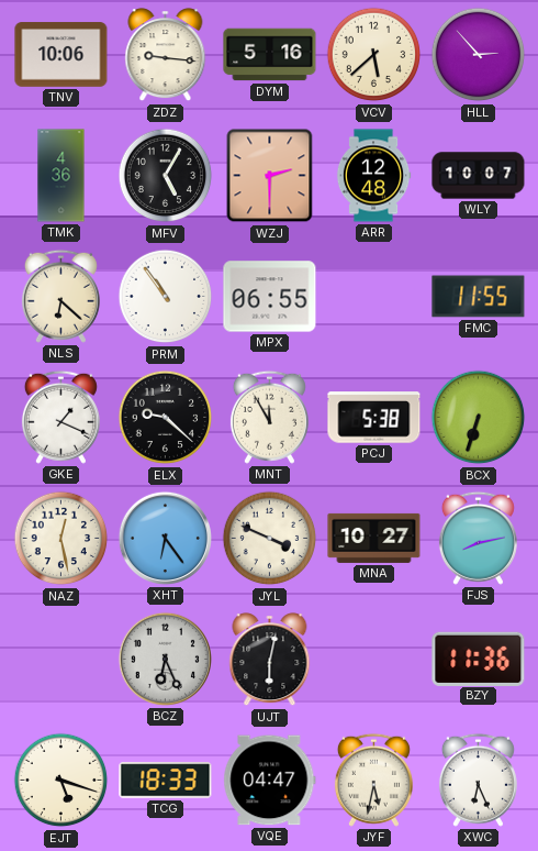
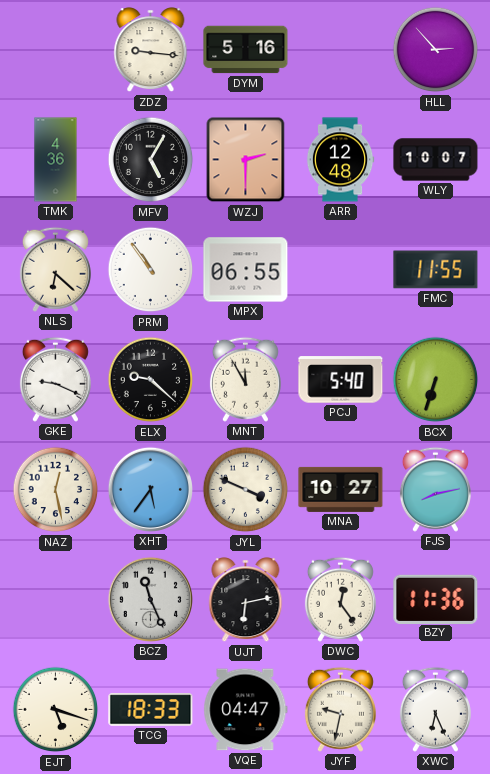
TNV: 10:06 -> none (61, 55)
VCV: 5:38 -> none (374, 55)
GKE: 1:19 -> 9:19 (55, 379)
PCJ: 5:38 -> 5:40 (341, 380)
XHT: 6:24 -> 5:36 (150, 489)
BCZ: 6:26 -> 11:26 (150, 599)
UJT: 6:02 -> 6:13 (246, 600)
DWC: none -> 12:24 (340, 599)
JYF: 5:32 -> 9:32 (340, 709)
